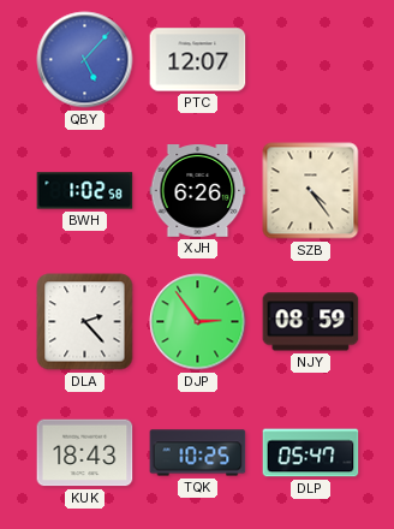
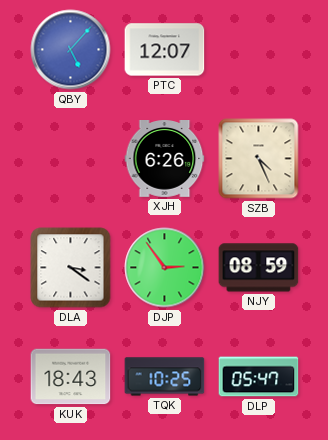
BWH: 1:02 -> none (85, 191)
SZB: 4:24 -> 4:26 (259, 159)
DLA: 2:23 -> 3:21 (71, 268)
